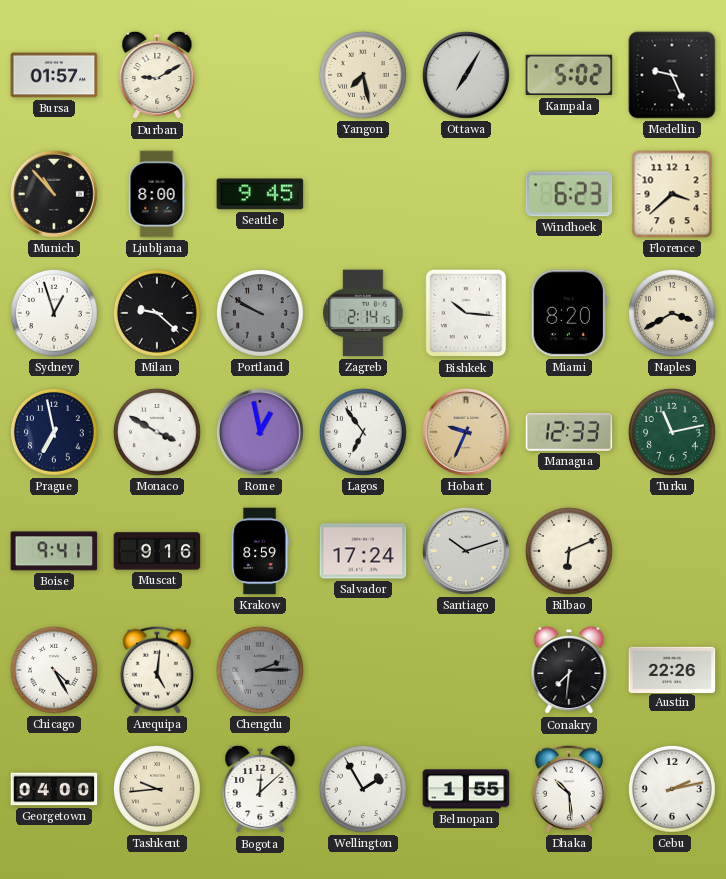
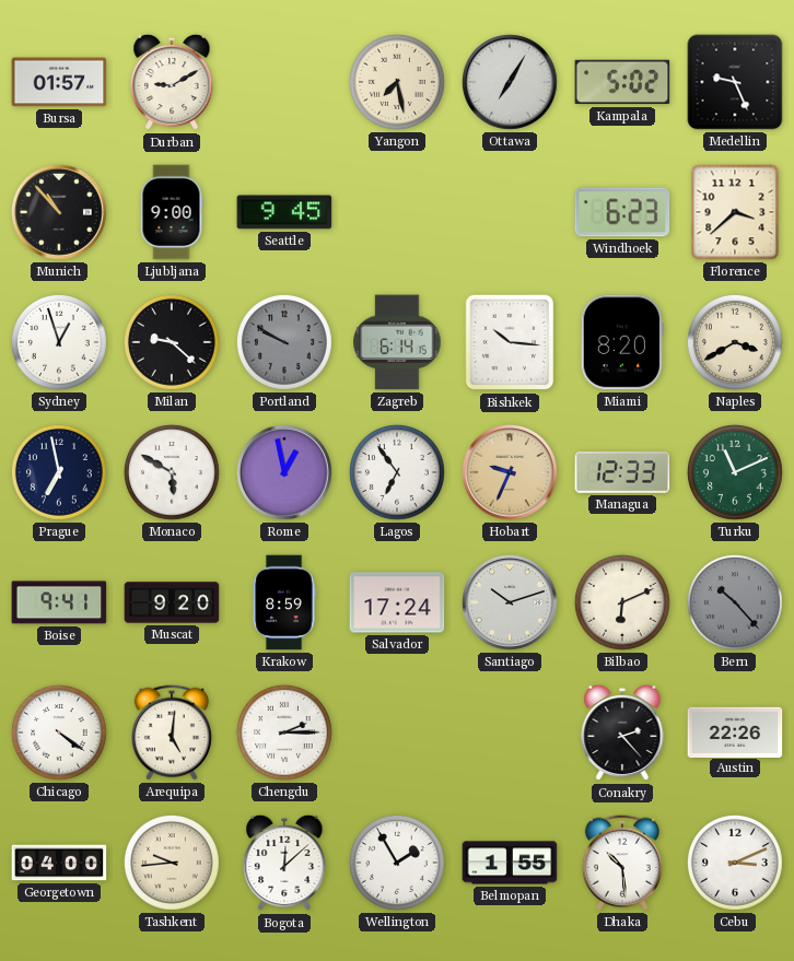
Ljubljana: 8:00 -> 9:00 (172, 212)
Zagreb: 2:14 -> 6:14 (397, 342)
Monaco: 3:50 -> 5:50 (172, 472)
Turku: 11:13 -> 11:11 (735, 472)
Muscat: 9:16 -> 9:20 (172, 602)
Bern: none -> 10:23 (735, 602)
Chicago: 4:25 -> 4:21 (59, 733)
Chengdu dial: grey -> white (284, 733)
Conakry: 7:31 -> 2:23 (622, 733)
Cebu: 2:13 -> 3:11 (735, 863)
